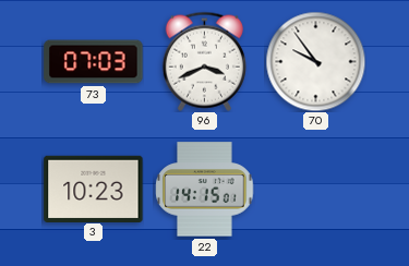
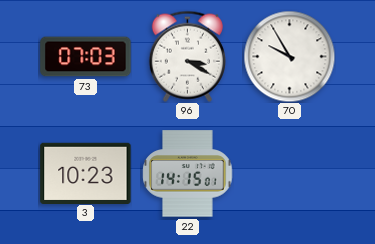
96: 3:41 -> 3:20 (187, 56)
70: 9:54 -> 9:55 (289, 56)
